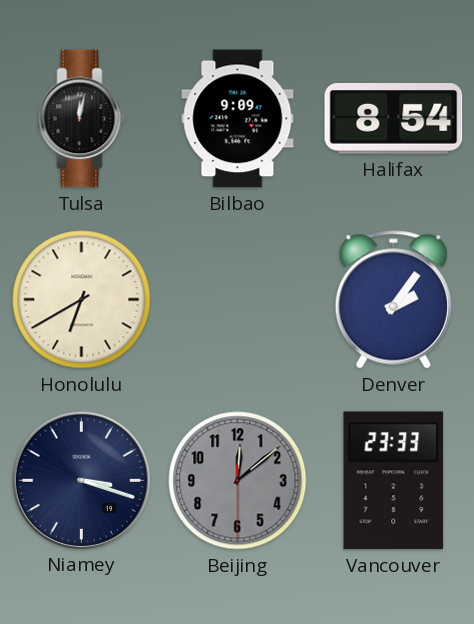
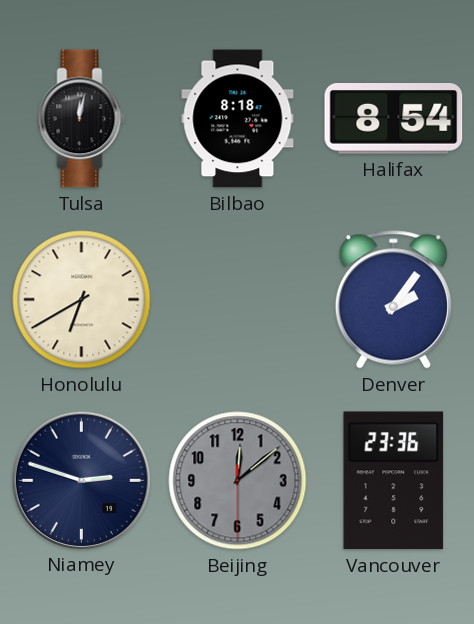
Bilbao: 9:09 -> 8:18 (238, 119)
Niamey: 3:18 -> 2:48 (81, 480)
Vancouver: 23:33 -> 23:36 (394, 481)
